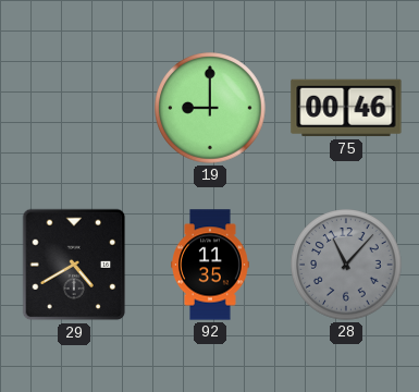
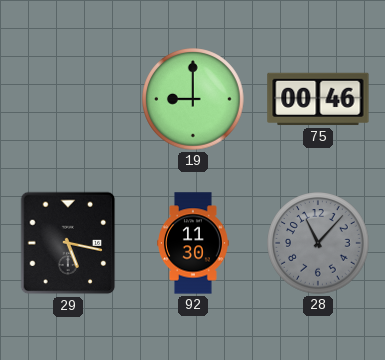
29: 4:40 -> 5:17 (68, 243)
92: 11:35 -> 11:30 (194, 243)
